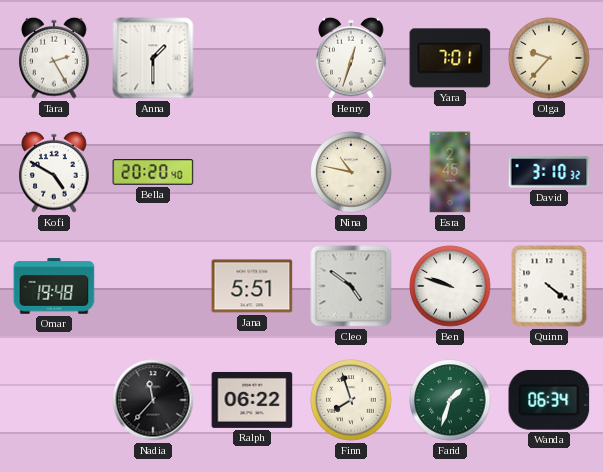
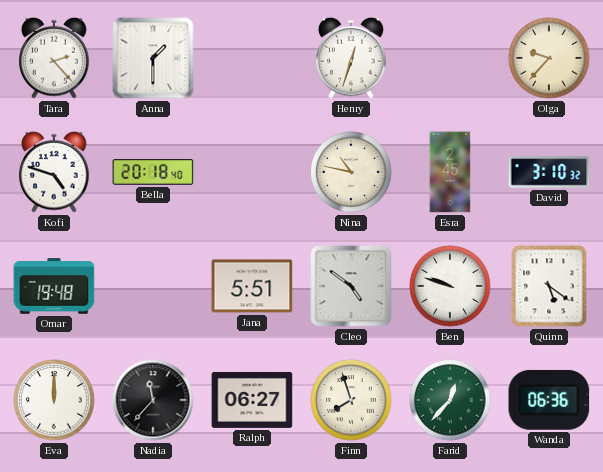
Tara: 2:25 -> 2:23 (54, 58)
Yara: 7:01 -> none (450, 58)
Kofi: 4:50 -> 4:48 (54, 172)
Bella: 20:20 -> 20:18 (153, 173)
Quinn: 4:21 -> 5:21 (549, 286)
Eva: none -> 12:00 (54, 400)
Ralph: 06:22 -> 06:27 (252, 400)
Farid: 1:33 -> 12:37 (450, 400)
Wanda: 06:34 -> 06:36 (549, 400)
